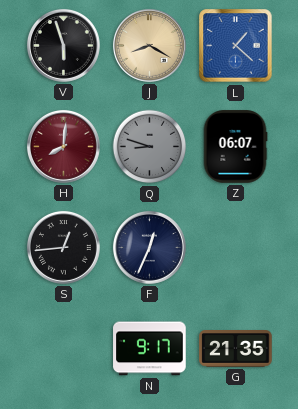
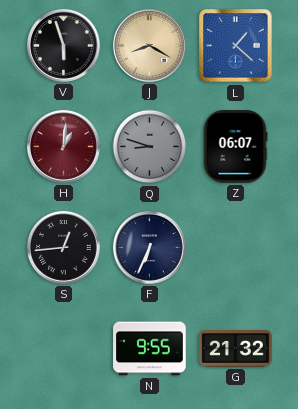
H: 8:01 -> 1:01 (63, 146)
F: 12:34 -> 6:34 (149, 247)
N: 9:17 -> 9:55 (150, 349)
G: 21:35 -> 21:32 (236, 349)
